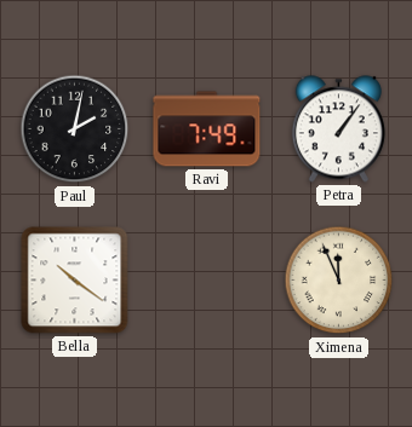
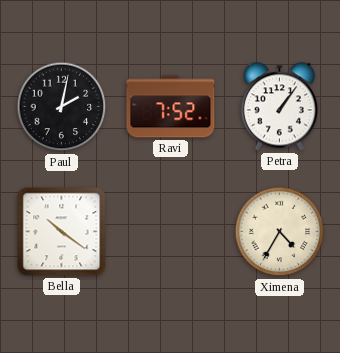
Ravi: 7:49 -> 7:52 (171, 107)
Ximena: 11:56 -> 4:35 (280, 232)
